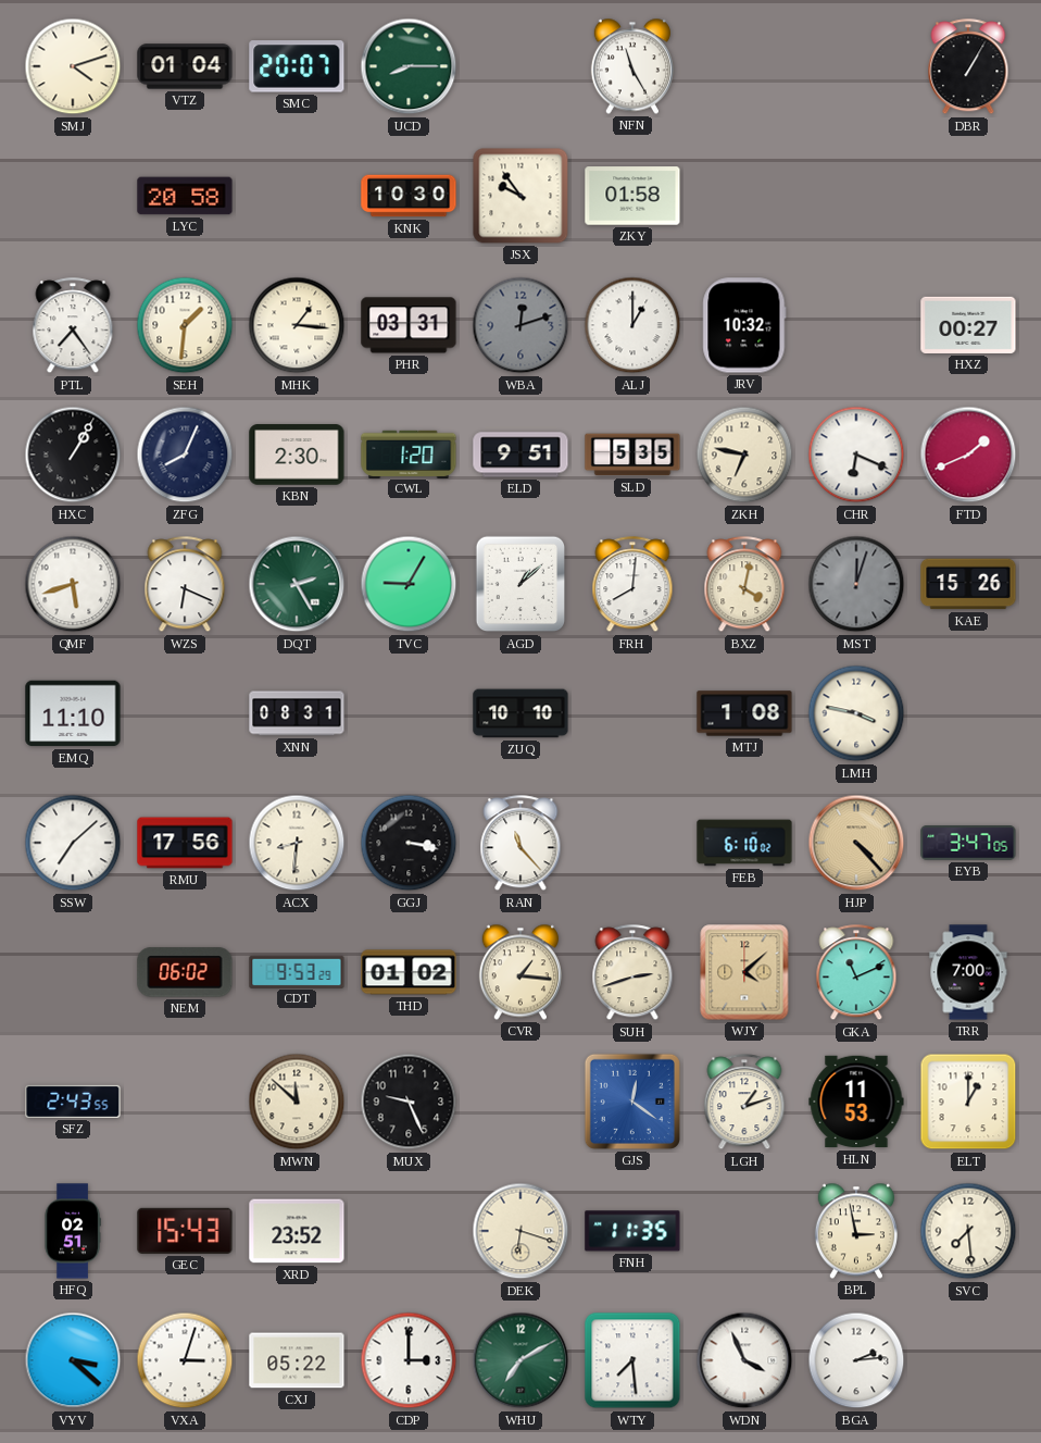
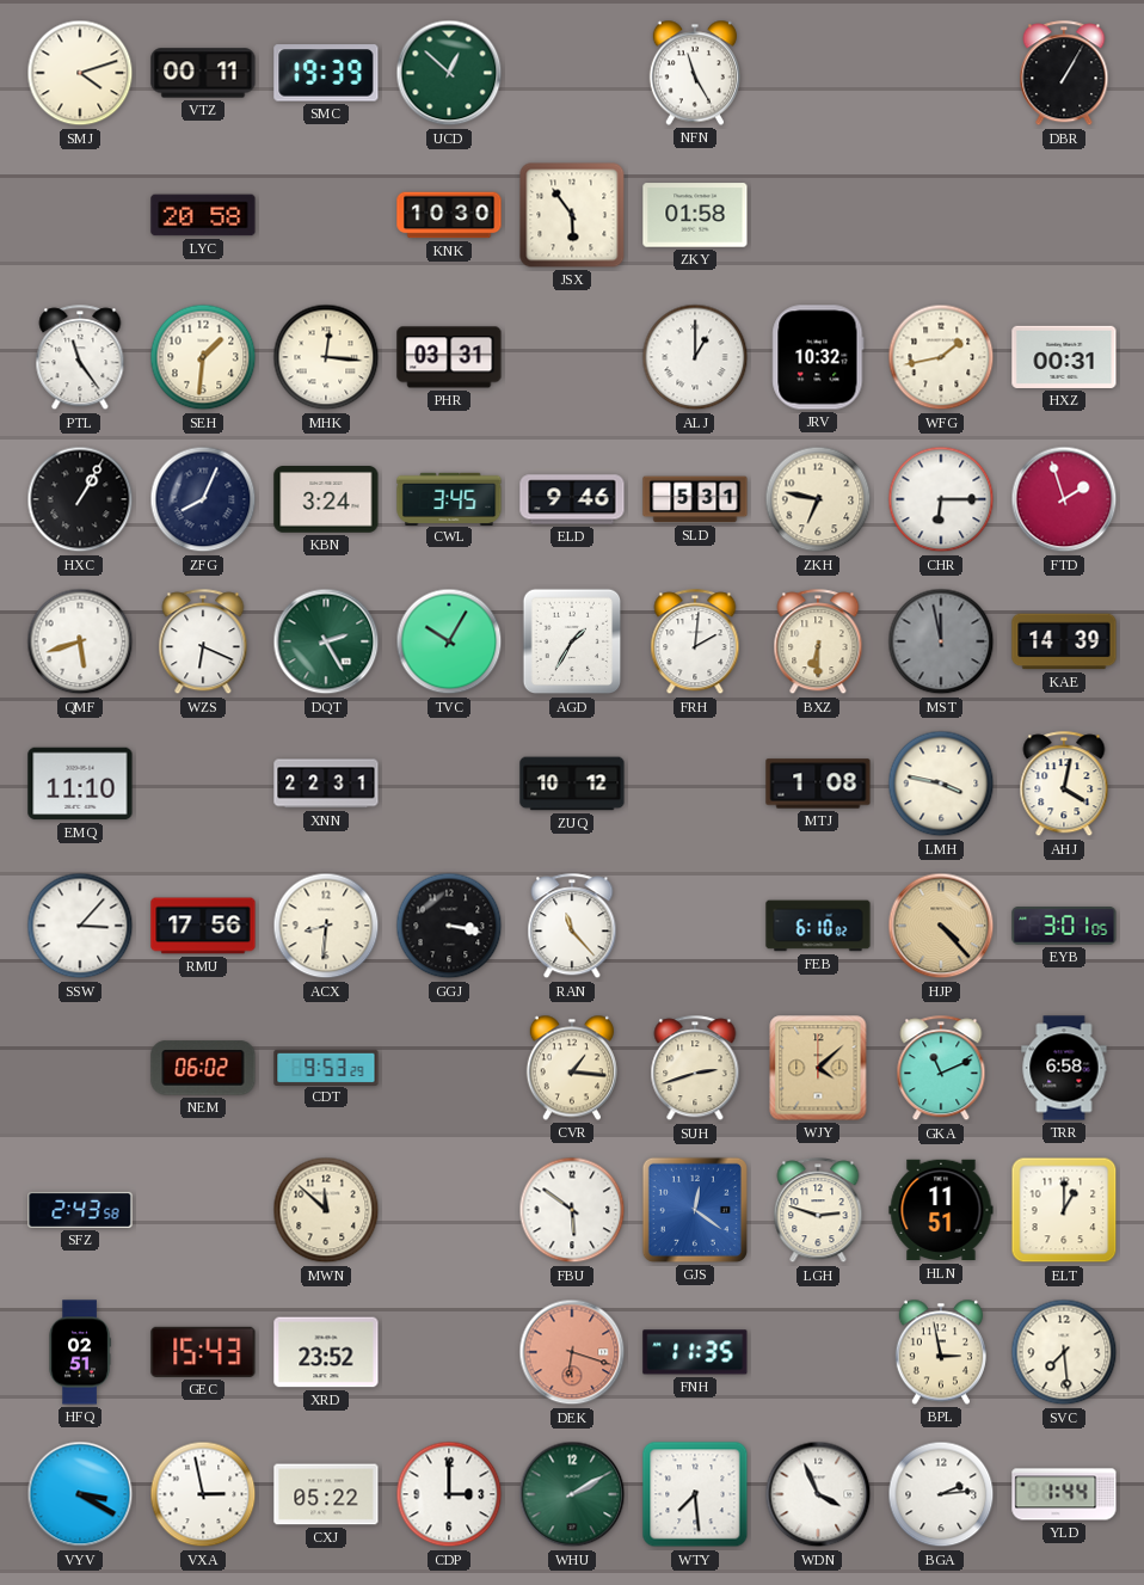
VTZ: 01:04 -> 00:11 (203, 73)
SMC: 20:07 -> 19:39 (326, 73)
UCD: 8:15 -> 12:52 (449, 73)
JSX: 9:54 -> 5:54 (572, 215)
PTL: 7:24 -> 11:24 (80, 358)
MHK: 1:16 -> 12:16 (326, 357)
WBA: 12:12 -> none (520, 325)
WFG: none -> 1:43 (941, 357)
HXZ: 00:27 -> 00:31 (1064, 357)
KBN: 2:30 -> 3:24 (326, 499)
CWL: 1:20 -> 3:45 (449, 498)
ELD: 9:51 -> 9:46 (572, 499)
SLD: 5:35 -> 5:31 (695, 499)
CHR: 6:19 -> 6:15 (941, 499)
FTD: 1:41 -> 1:57 (1064, 499)
TVC: 9:05 -> 10:05 (449, 641)
AGD: 1:08 -> 1:35 (572, 641)
FRH: 8:01 -> 2:01 (695, 643)
BXZ: 4:02 -> 6:30 (818, 643)
MST: 12:03 -> 11:58 (941, 641)
KAE: 15:26 -> 14:39 (1064, 641)
XNN: 08:31 -> 22:31 (326, 784)
ZUQ: 10:10 -> 10:12 (572, 784)
AHJ: none -> 4:02 (1064, 785)
SSW: 7:08 -> 3:07 (80, 926)
EYB: 3:47 -> 3:01 (1064, 926)
THD: 01:02 -> none (409, 972)
TRR: 7:00 -> 6:58 (1064, 1068)
SFZ: 2:43:55 -> 2:43:58 (80, 1210)
MUX: 9:26 -> none (409, 1102)
FBU: none -> 5:51 (572, 1210)
LGH: 1:12 -> 2:48 (818, 1211)
HLN: 11:53 -> 11:51 (941, 1210)
DEK dial: cream -> salmon (572, 1352)
VYV: 3:22 -> 3:20 (80, 1494)
VXA: 3:03 -> 2:58 (203, 1494)
WHU: 7:10 -> 2:10 (572, 1494)
YLD: none -> 1:44 (1064, 1494)
